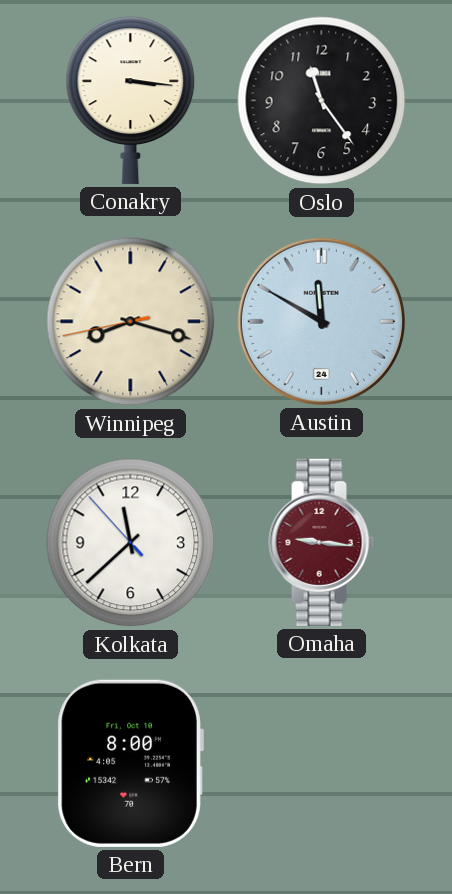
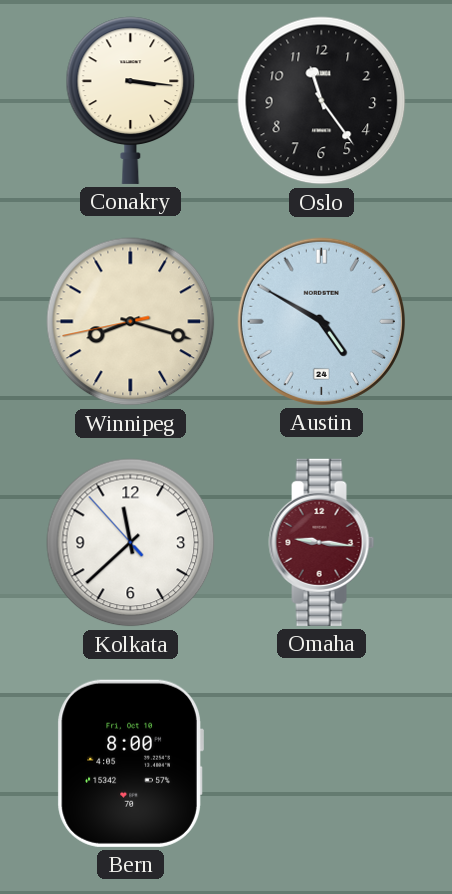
Austin: 11:50 -> 4:50 (321, 321)
